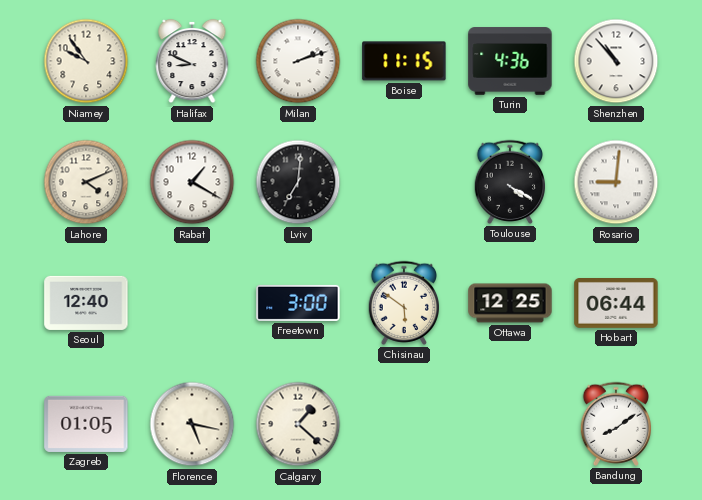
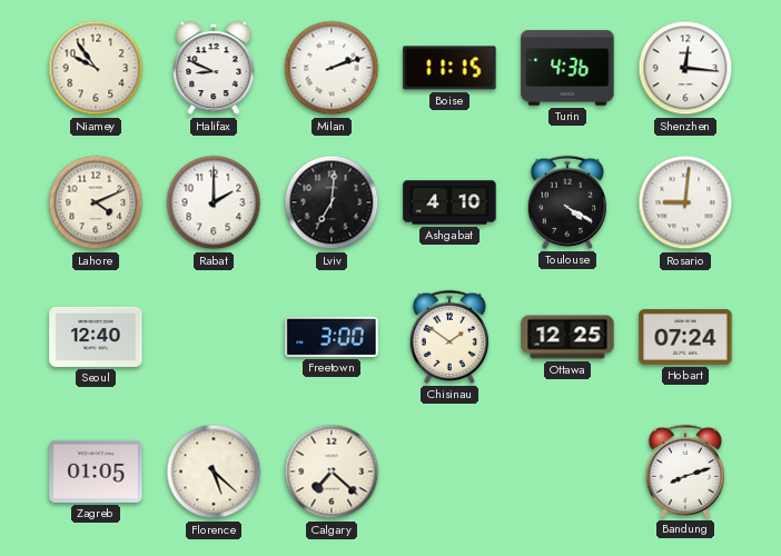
Shenzhen: 10:53 -> 12:16 (685, 68)
Rabat: 1:20 -> 2:00 (214, 202)
Ashgabat: none -> 4:10 (449, 202)
Chisinau: 5:51 -> 1:51 (448, 337)
Hobart: 06:44 -> 07:24 (685, 338)
Florence: 5:17 -> 5:22 (214, 471)
Calgary: 1:22 -> 7:22 (332, 471)
Bandung: 8:09 -> 8:12 (684, 471)
